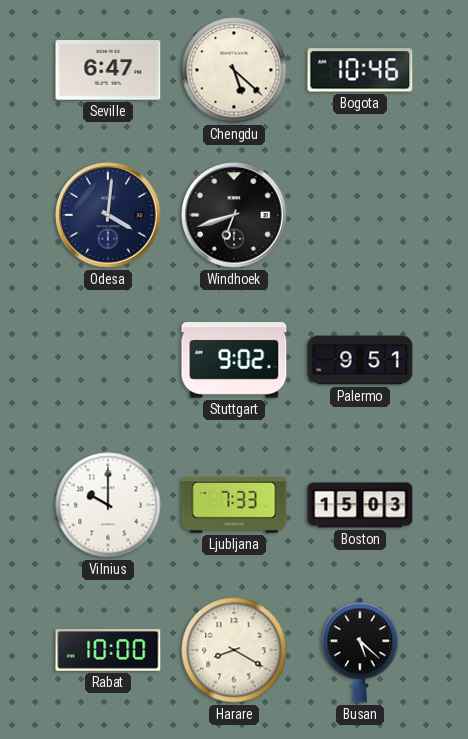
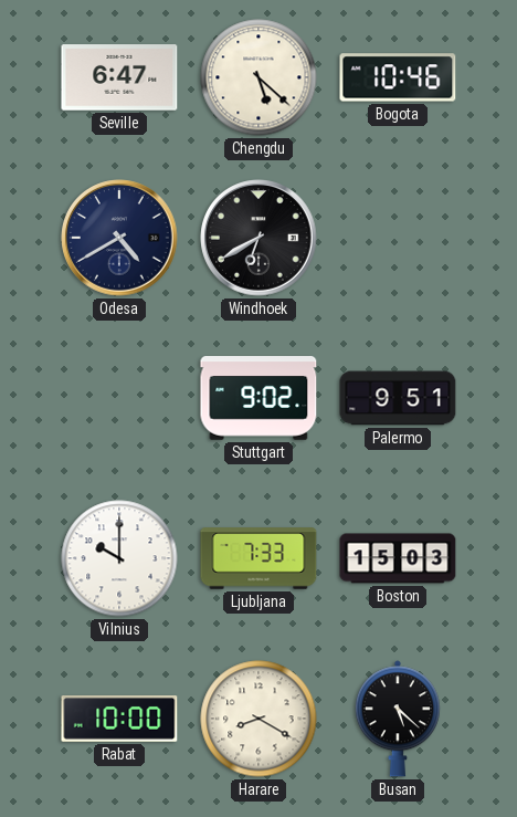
Odesa: 4:01 -> 4:40 (119, 238)
Windhoek: 6:42 -> 6:40 (258, 238)
